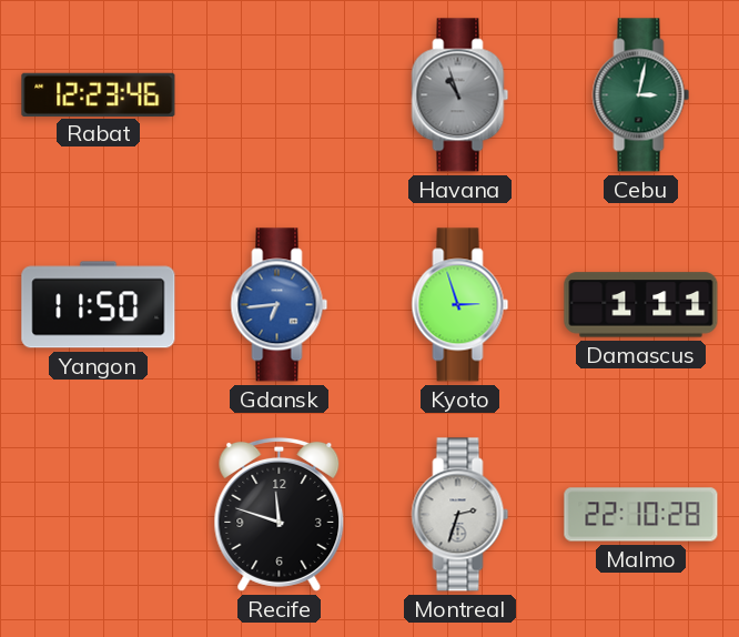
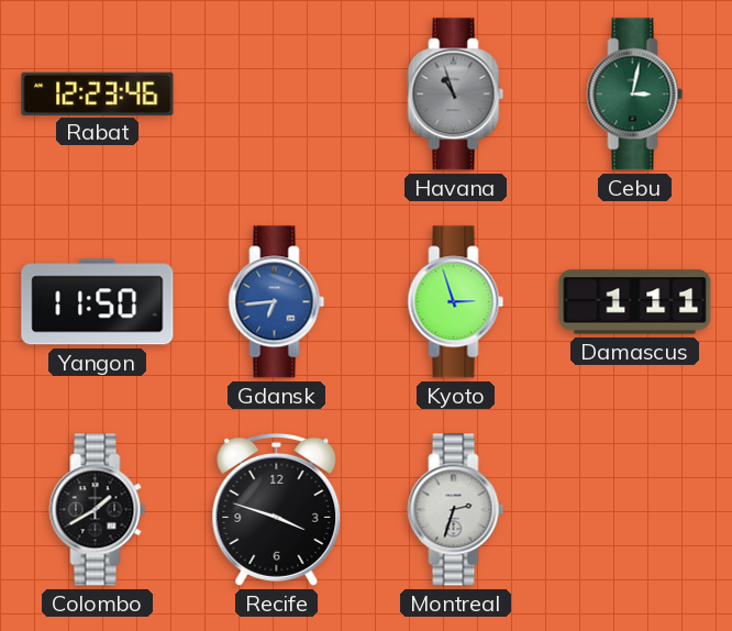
Colombo: none -> 1:40 (98, 510)
Recife: 11:48 -> 3:48 (277, 509)
Malmo: 22:10 -> none (641, 515)
